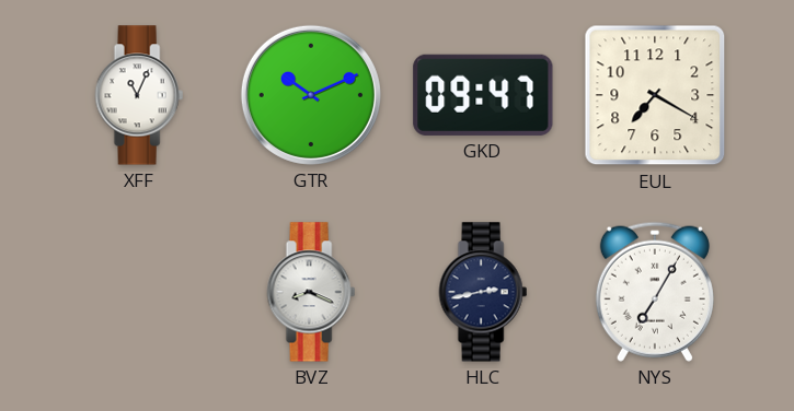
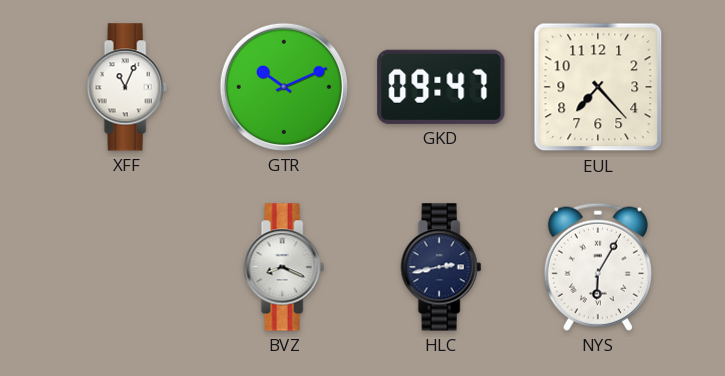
EUL: 7:20 -> 7:23 (598, 87)
NYS: 7:05 -> 6:05 (598, 267)
